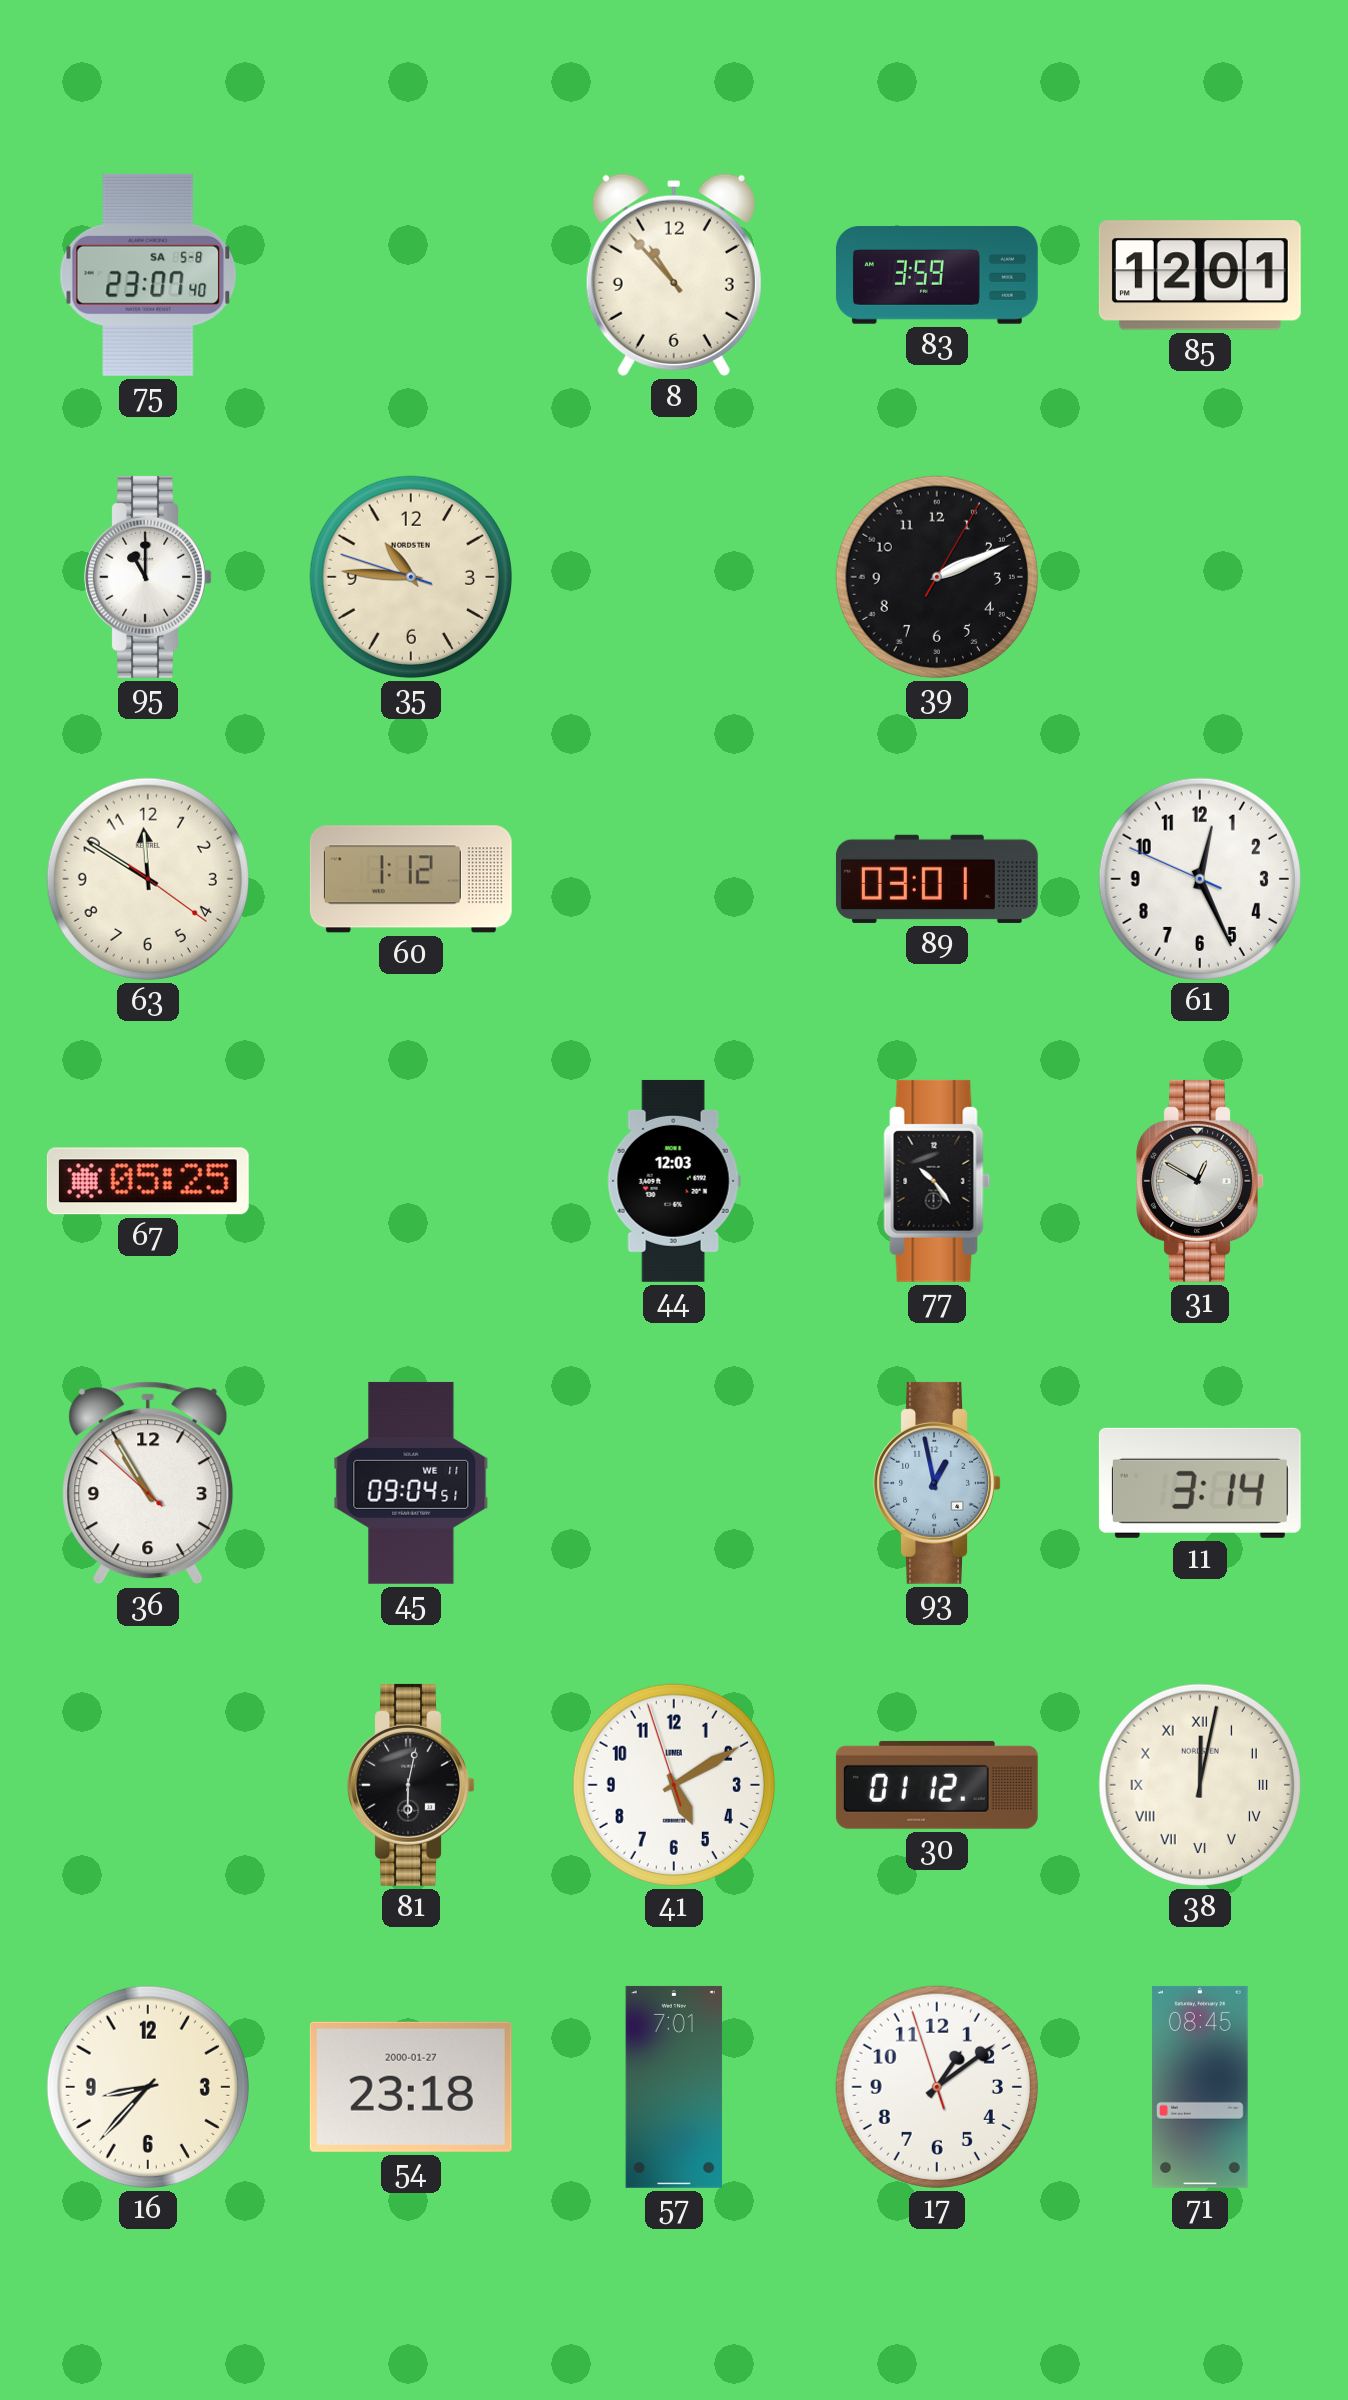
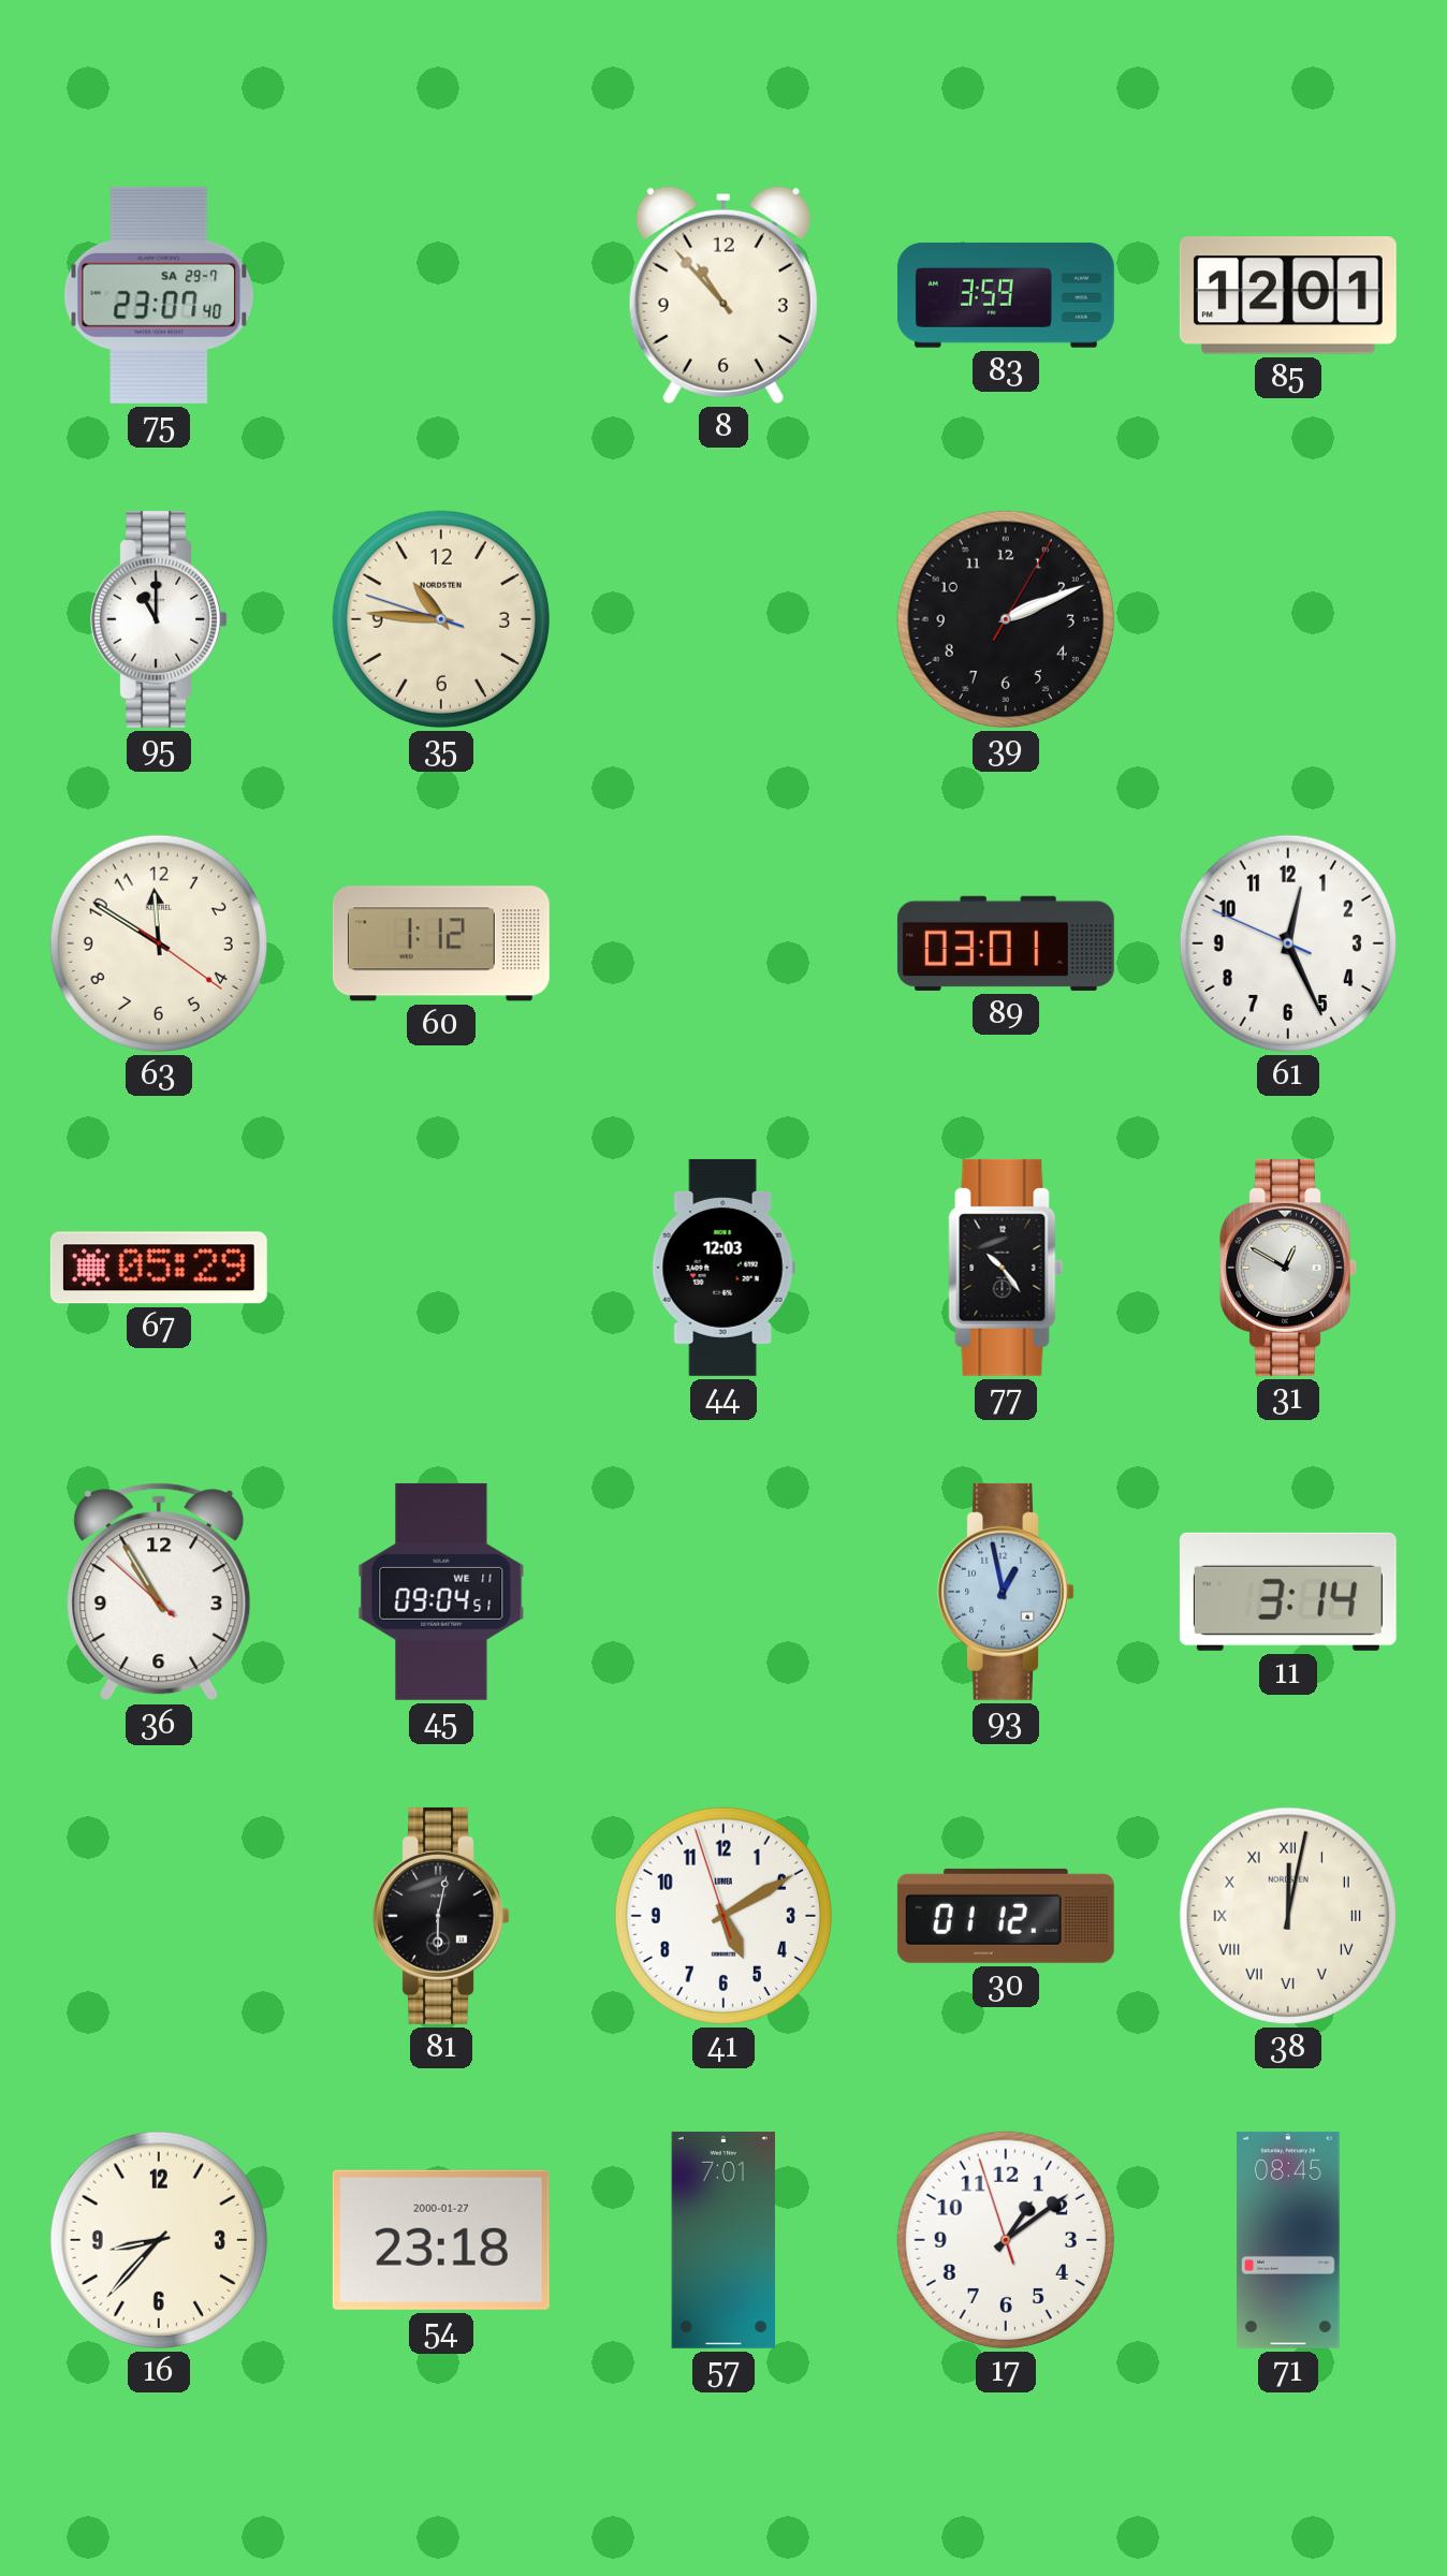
75 date: SA 5-8 -> SA 29-7 (159, 295)
67: 05:25 -> 05:29 (159, 1268)
